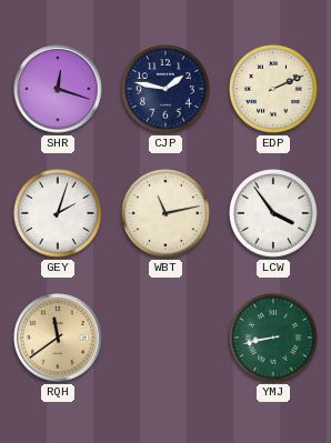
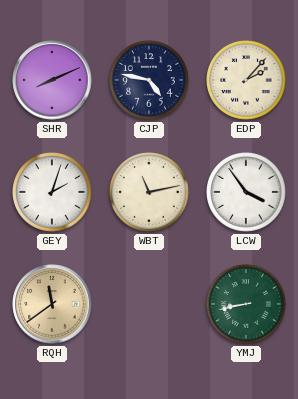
SHR: 12:18 -> 8:11 (52, 80)
CJP: 1:47 -> 4:47 (149, 80)
EDP: 2:11 -> 2:07 (246, 80)
